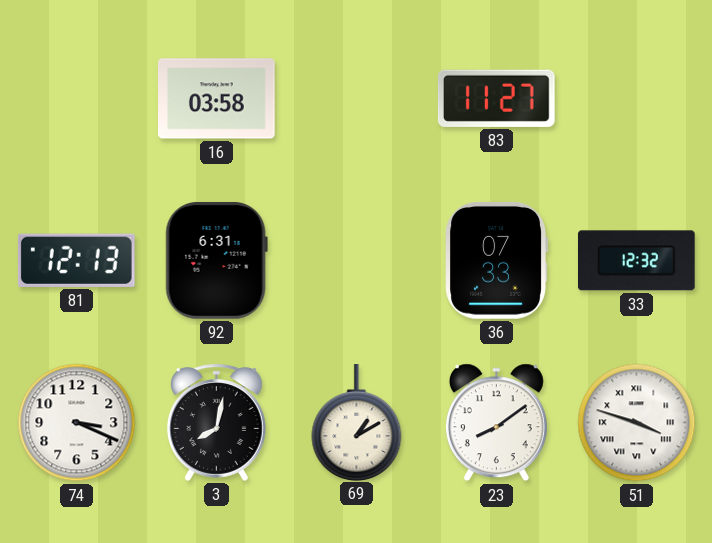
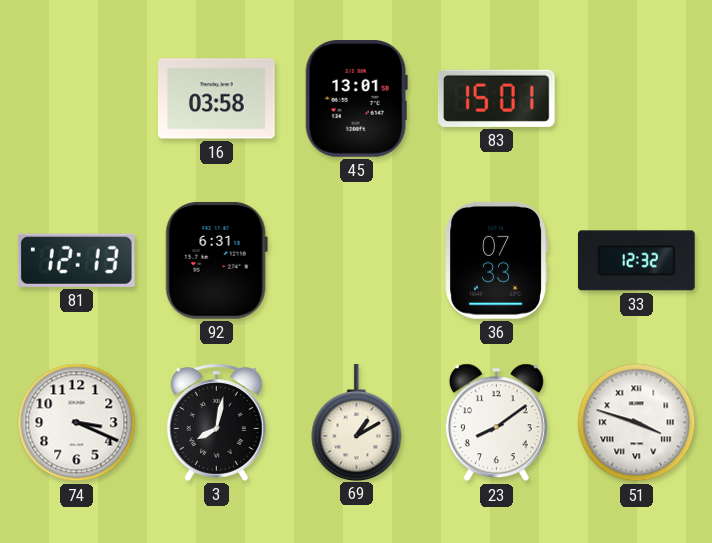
45: none -> 13:01 (356, 99)
83: 11:27 -> 15:01 (496, 98)
